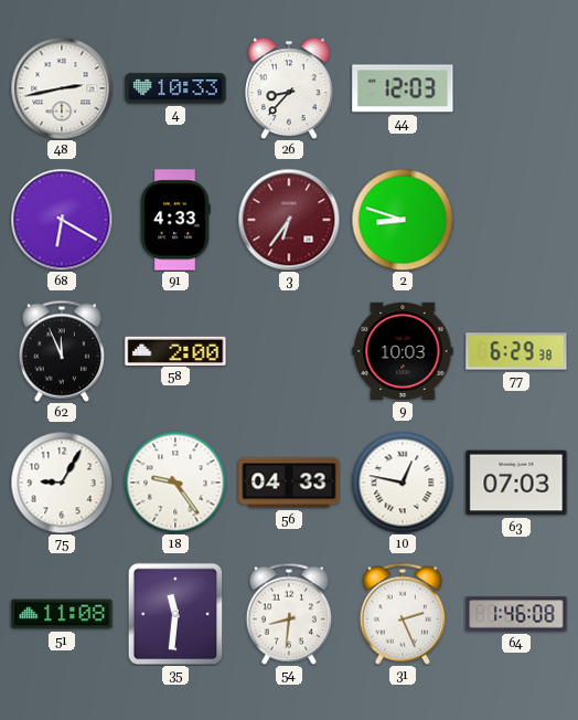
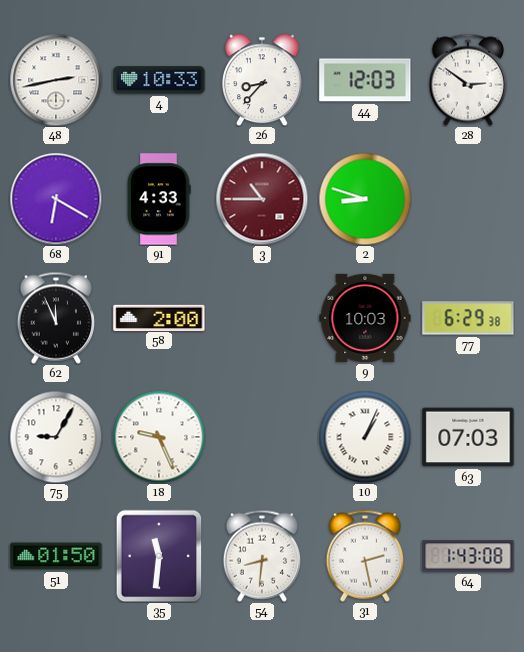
28: none -> 2:51 (467, 80)
3: 6:36 -> 10:45 (262, 199)
18: 9:24 -> 9:26 (159, 437)
56: 04:33 -> none (289, 483)
10: 12:47 -> 1:04 (365, 437)
51: 11:08 -> 01:50 (56, 556)
31: 2:26 -> 2:28 (364, 556)
64: 1:46 -> 1:43 (468, 556)
